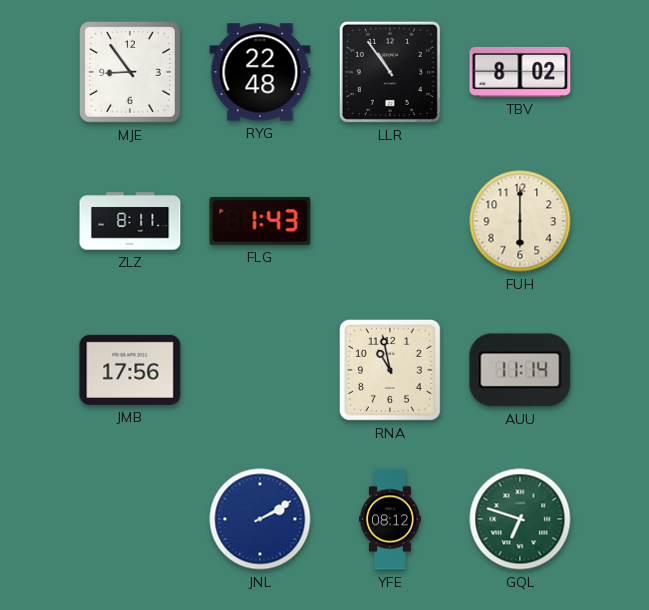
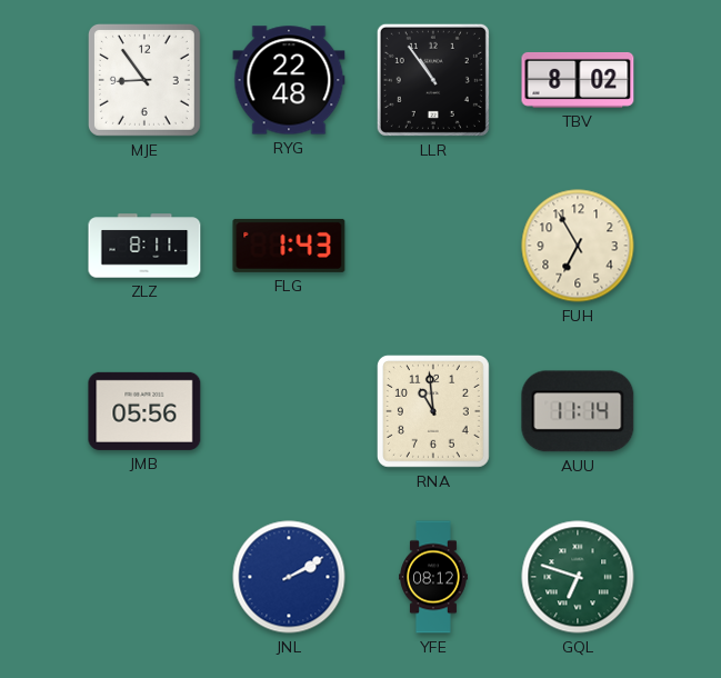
FUH: 6:00 -> 6:55 (578, 246)
JMB: 17:56 -> 05:56 (144, 411)
RNA: 10:58 -> 10:59 (433, 411)
